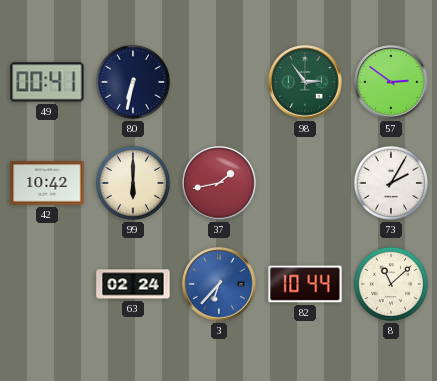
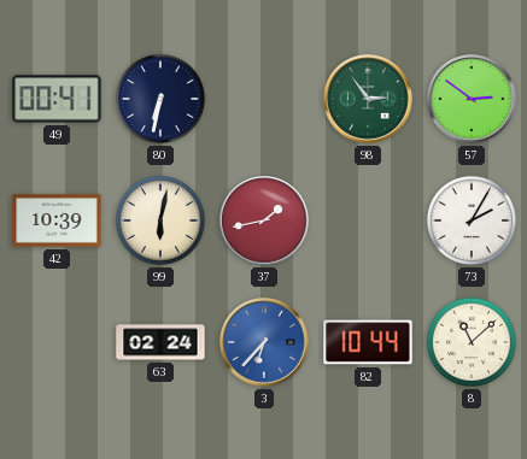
42: 10:42 -> 10:39 (57, 220)
99: 6:00 -> 6:02 (160, 220)
